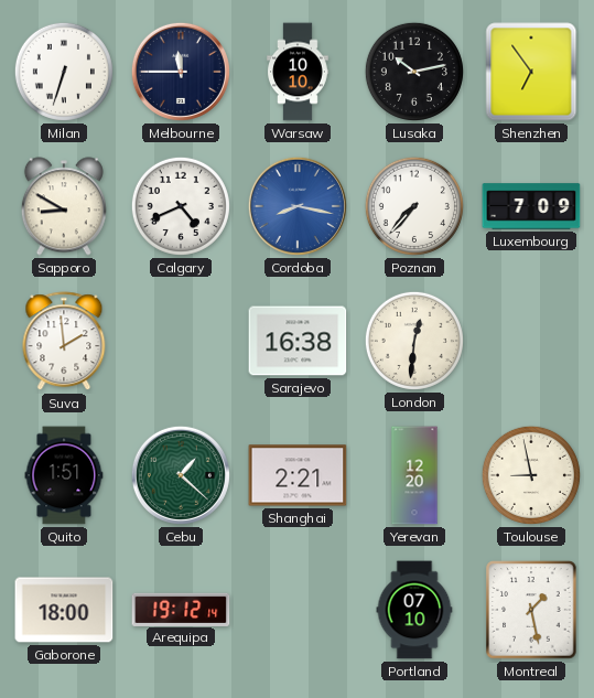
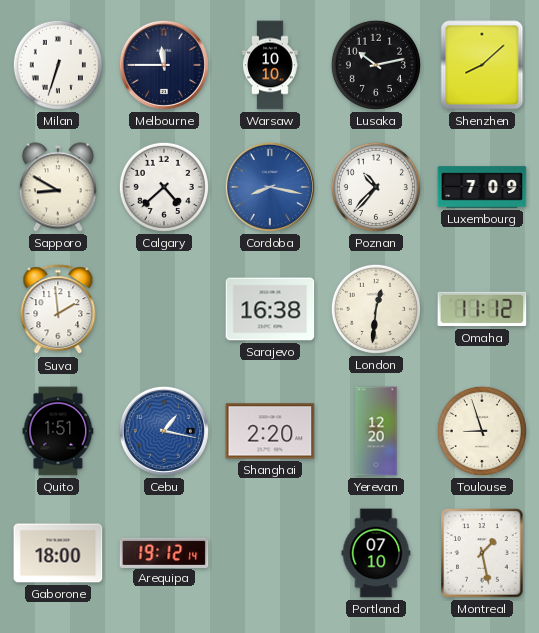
Shenzhen: 6:54 -> 8:08 (482, 65)
Calgary: 4:41 -> 4:38 (164, 187)
Poznan: 7:37 -> 10:37 (376, 187)
Omaha: none -> 11:12 (482, 309)
Cebu: 1:22 -> 1:17 (164, 431)
Cebu dial: green -> blue (164, 431)
Shanghai: 2:21 -> 2:20 (270, 431)
Toulouse: 8:58 -> 8:57 (482, 431)
